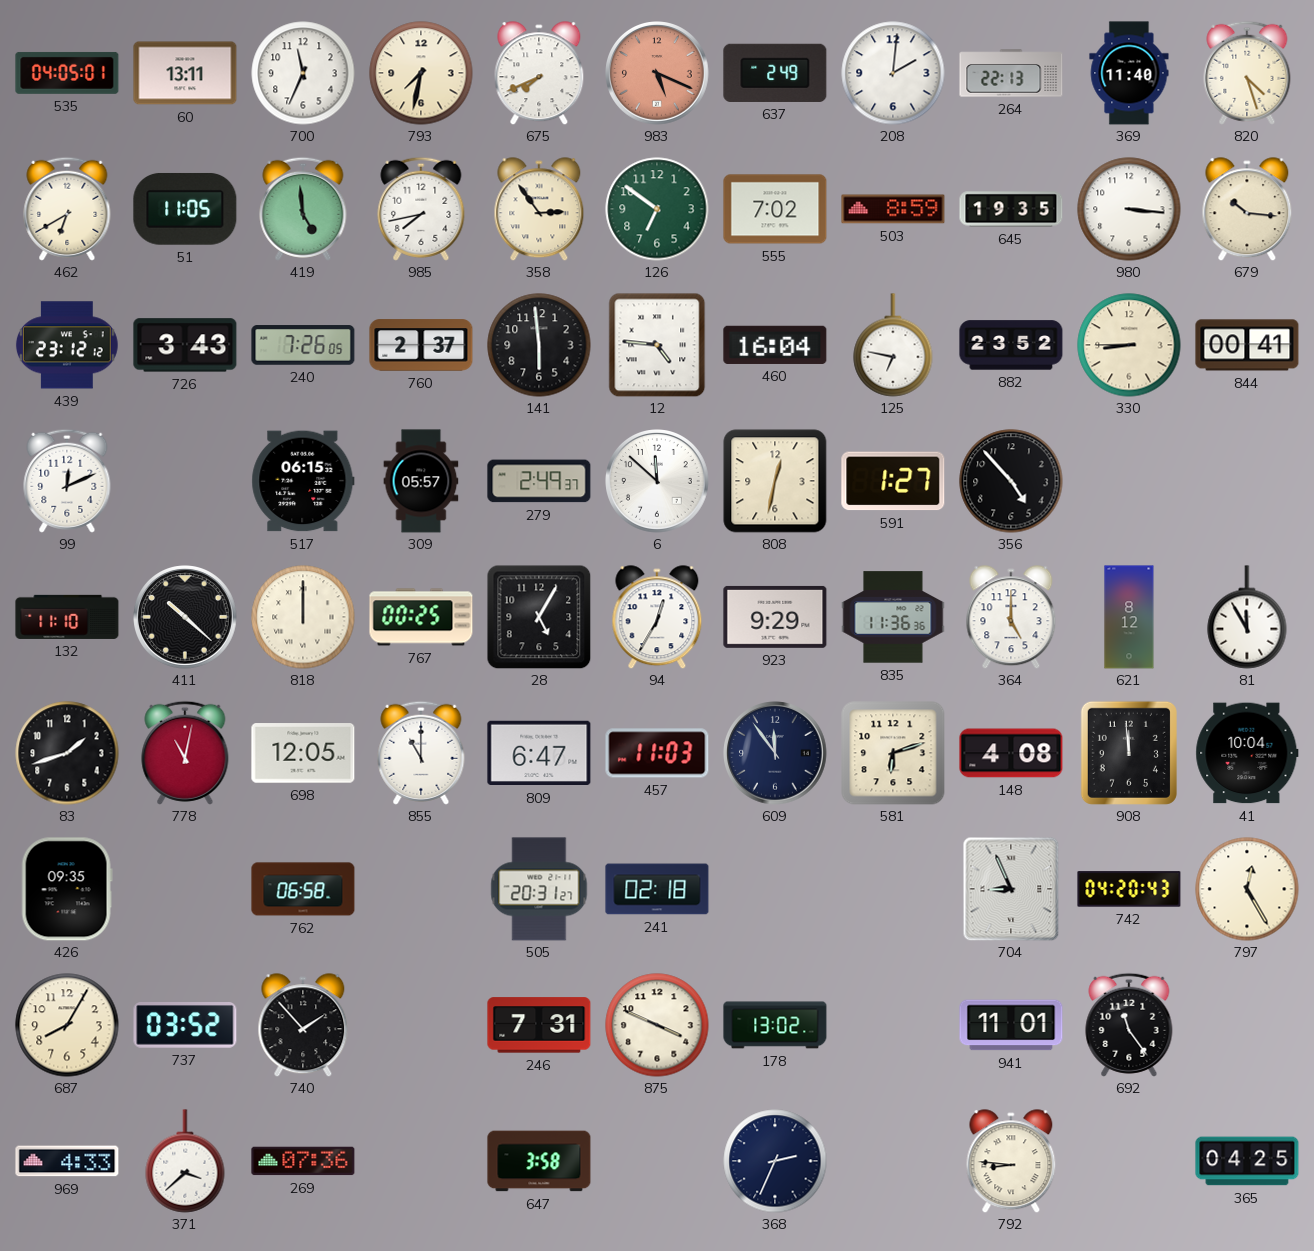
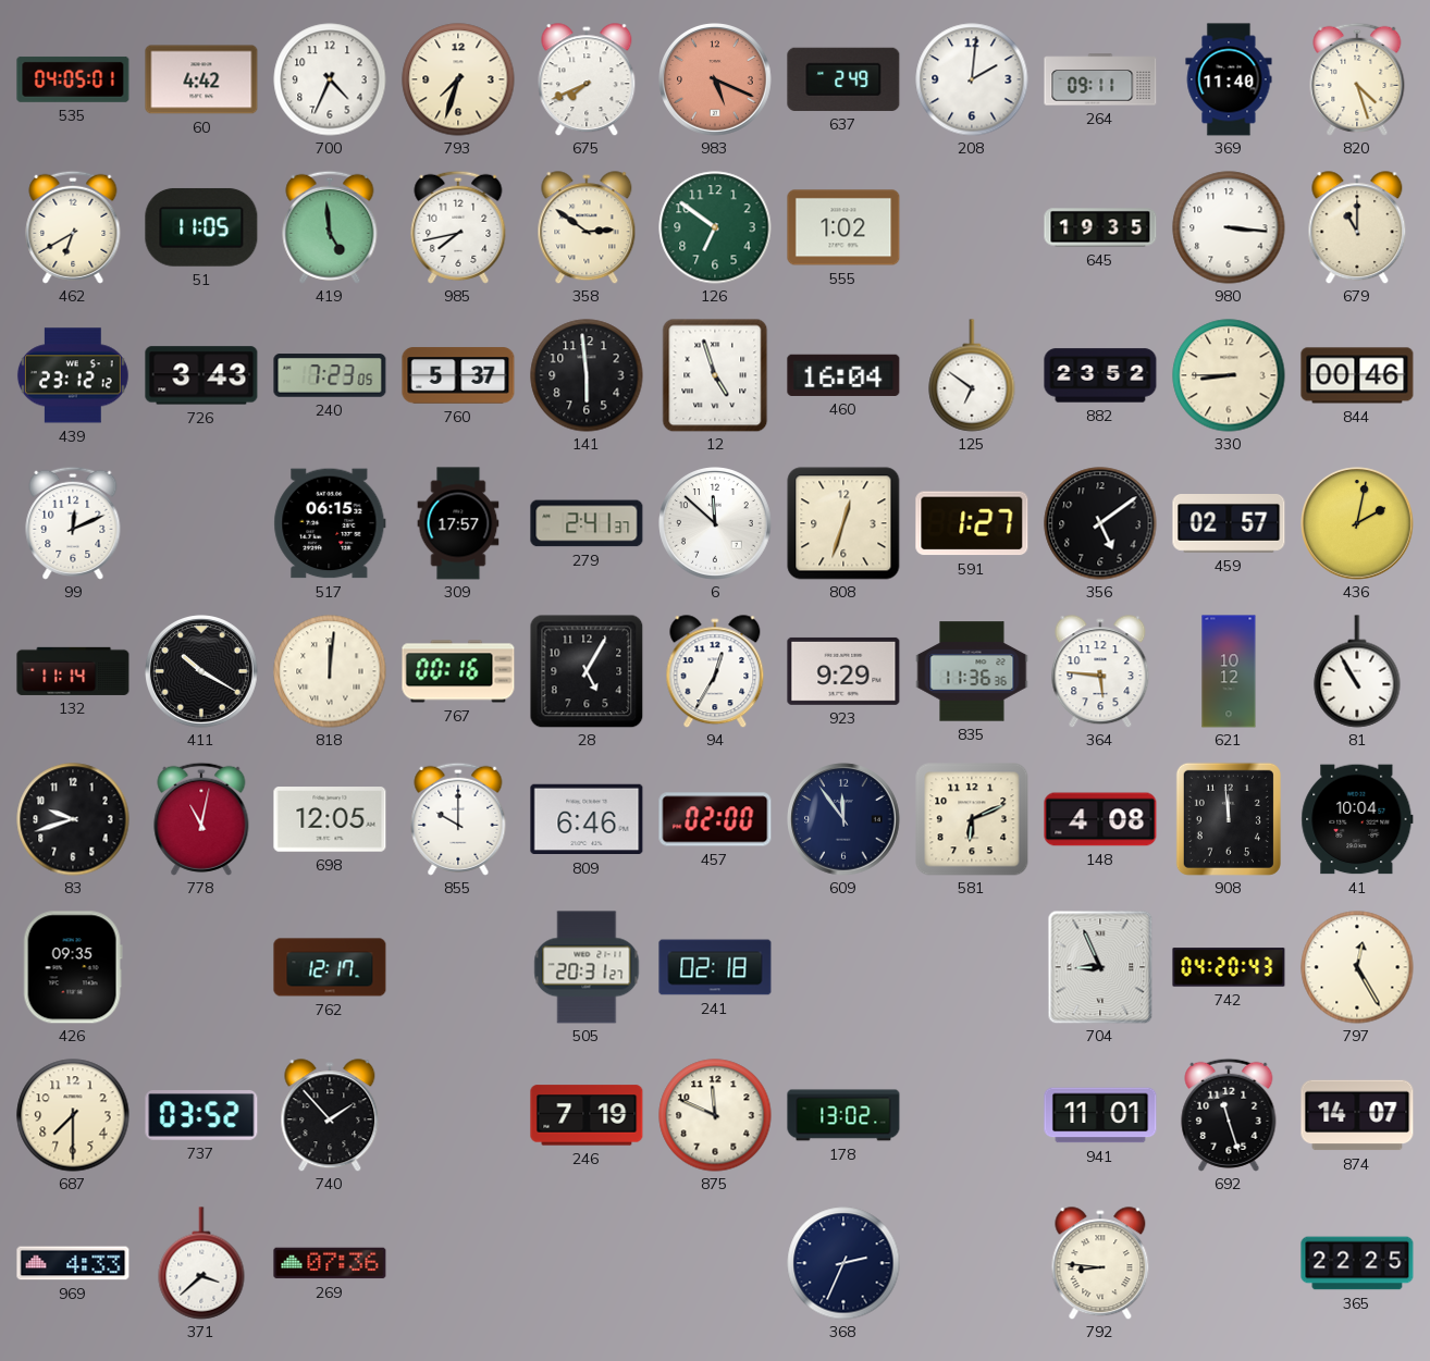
60: 13:11 -> 4:42 (201, 79)
700: 11:34 -> 4:34 (330, 79)
793: 7:32 -> 7:33 (458, 79)
264: 22:13 -> 09:11 (1100, 79)
358: 2:54 -> 2:51 (587, 227)
555: 7:02 -> 1:02 (843, 227)
503: 8:59 -> none (893, 209)
679: 10:16 -> 11:00 (1357, 227)
240: 7:26 -> 7:23 (330, 375)
760: 2:37 -> 5:37 (458, 375)
12: 4:46 -> 4:57 (715, 375)
125: 6:47 -> 6:51 (972, 375)
844: 00:41 -> 00:46 (1357, 375)
309: 05:57 -> 17:57 (458, 523)
279: 2:49 -> 2:41 (587, 523)
808: 12:32 -> 12:33 (843, 523)
356: 4:53 -> 5:09 (1100, 523)
459: none -> 02:57 (1229, 524)
436: none -> 2:02 (1357, 523)
132: 11:10 -> 11:14 (73, 671)
411: 10:22 -> 10:20 (201, 671)
818: 12:00 -> 12:01 (330, 671)
767: 00:25 -> 00:16 (458, 671)
364: 5:00 -> 5:46 (1100, 671)
621: 8:12 -> 10:12 (1229, 671)
81: 11:55 -> 10:55 (1357, 671)
83: 1:42 -> 9:42 (73, 819)
855: 11:00 -> 10:00 (458, 819)
809: 6:47 -> 6:46 (587, 819)
457: 11:03 -> 02:00 (715, 819)
581: 6:12 -> 6:11 (972, 819)
762: 06:58 -> 12:17 (330, 967)
687: 8:05 -> 7:30 (73, 1115)
246: 7:31 -> 7:19 (587, 1115)
875: 3:49 -> 11:49 (715, 1115)
692: 11:24 -> 11:27 (1229, 1115)
874: none -> 14:07 (1357, 1115)
647: 3:58 -> none (539, 1161)
365: 04:25 -> 22:25 (1357, 1263)
